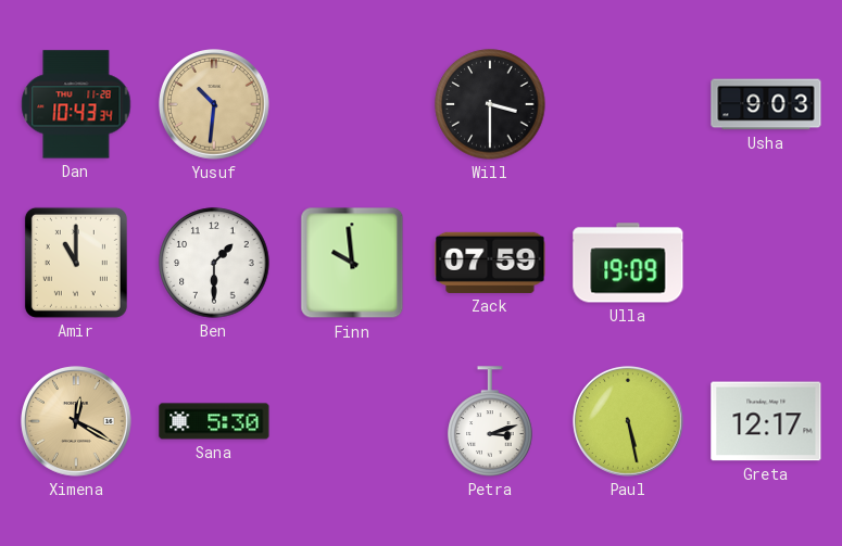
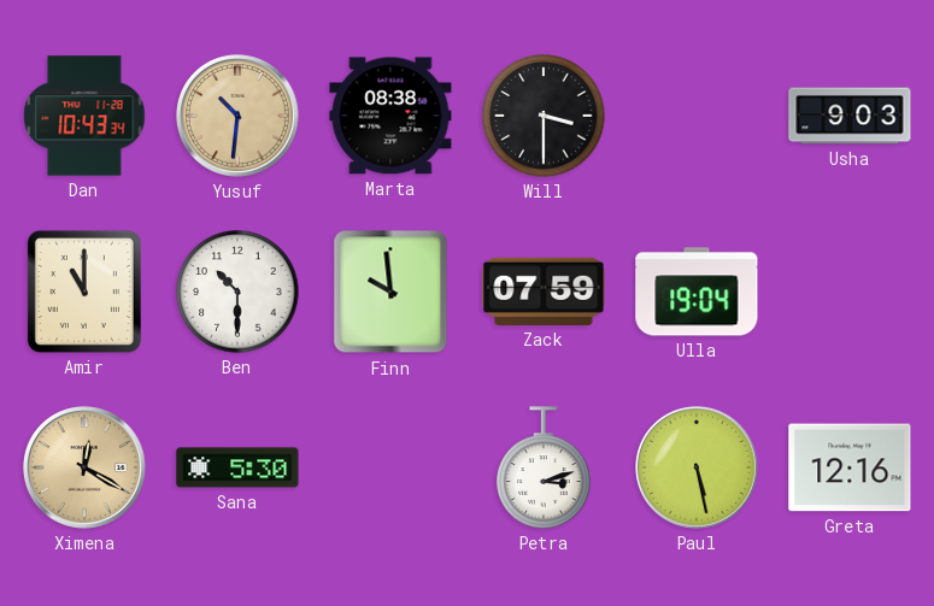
Marta: none -> 08:38 (390, 116)
Ben: 1:30 -> 10:30 (237, 292)
Ulla: 19:09 -> 19:04 (697, 292)
Greta: 12:17 -> 12:16 (850, 467)
